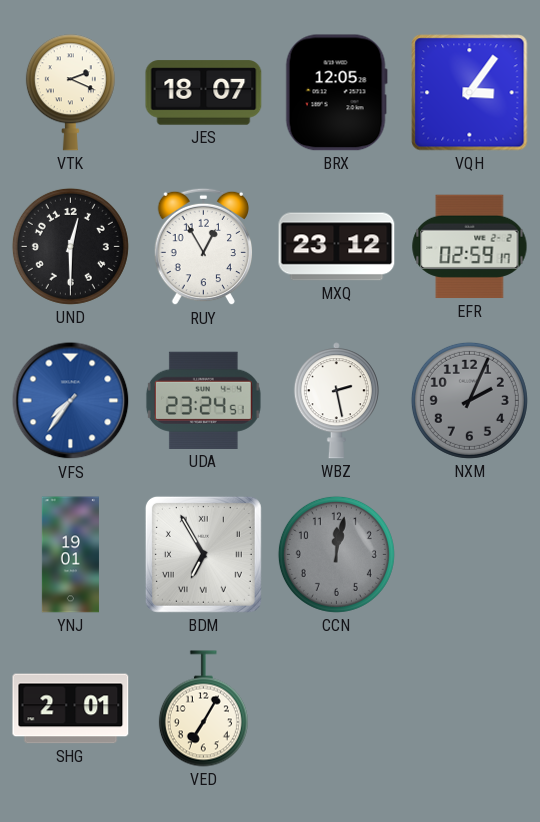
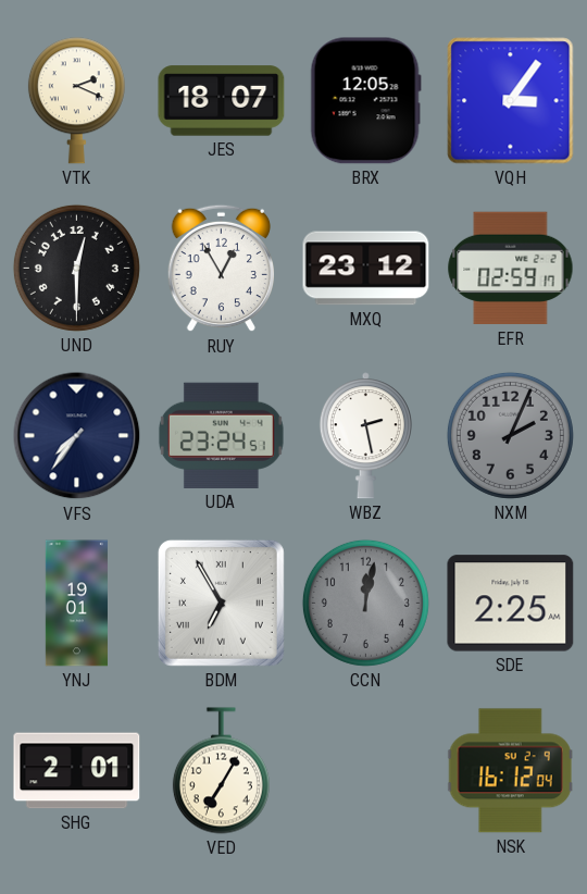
VFS dial: blue -> navy (77, 436)
SDE: none -> 2:25 (511, 604)
NSK: none -> 16:12 (510, 771)
